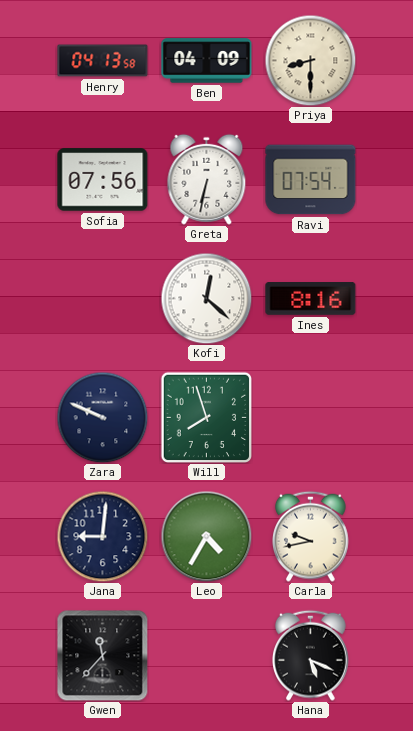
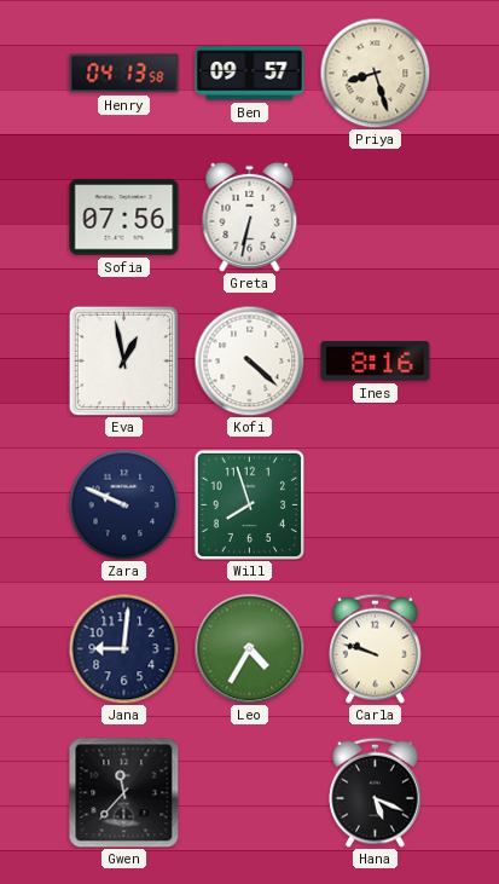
Ben: 04:09 -> 09:57 (250, 74)
Priya: 8:30 -> 8:27 (375, 73)
Ravi: 07:54 -> none (311, 180)
Eva: none -> 12:58 (123, 360)
Kofi: 12:22 -> 4:22 (249, 360)
Carla: 9:43 -> 9:48 (376, 648)
